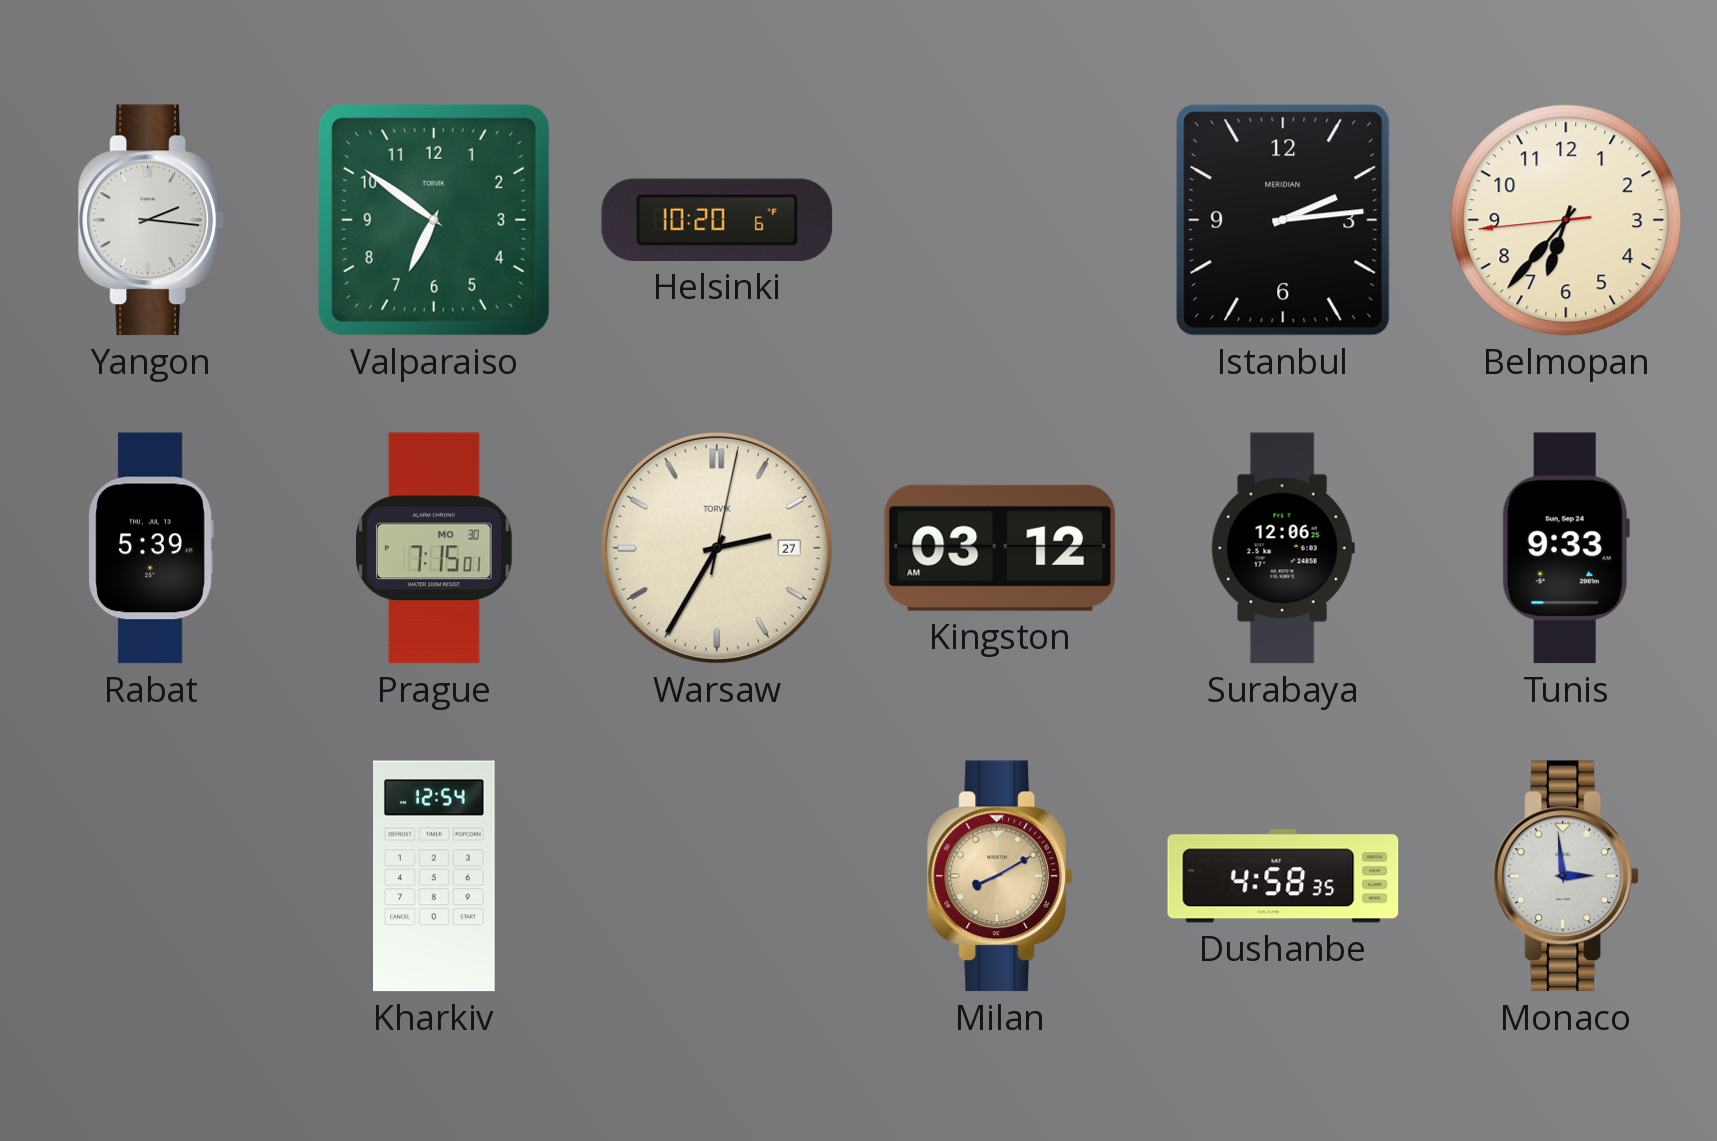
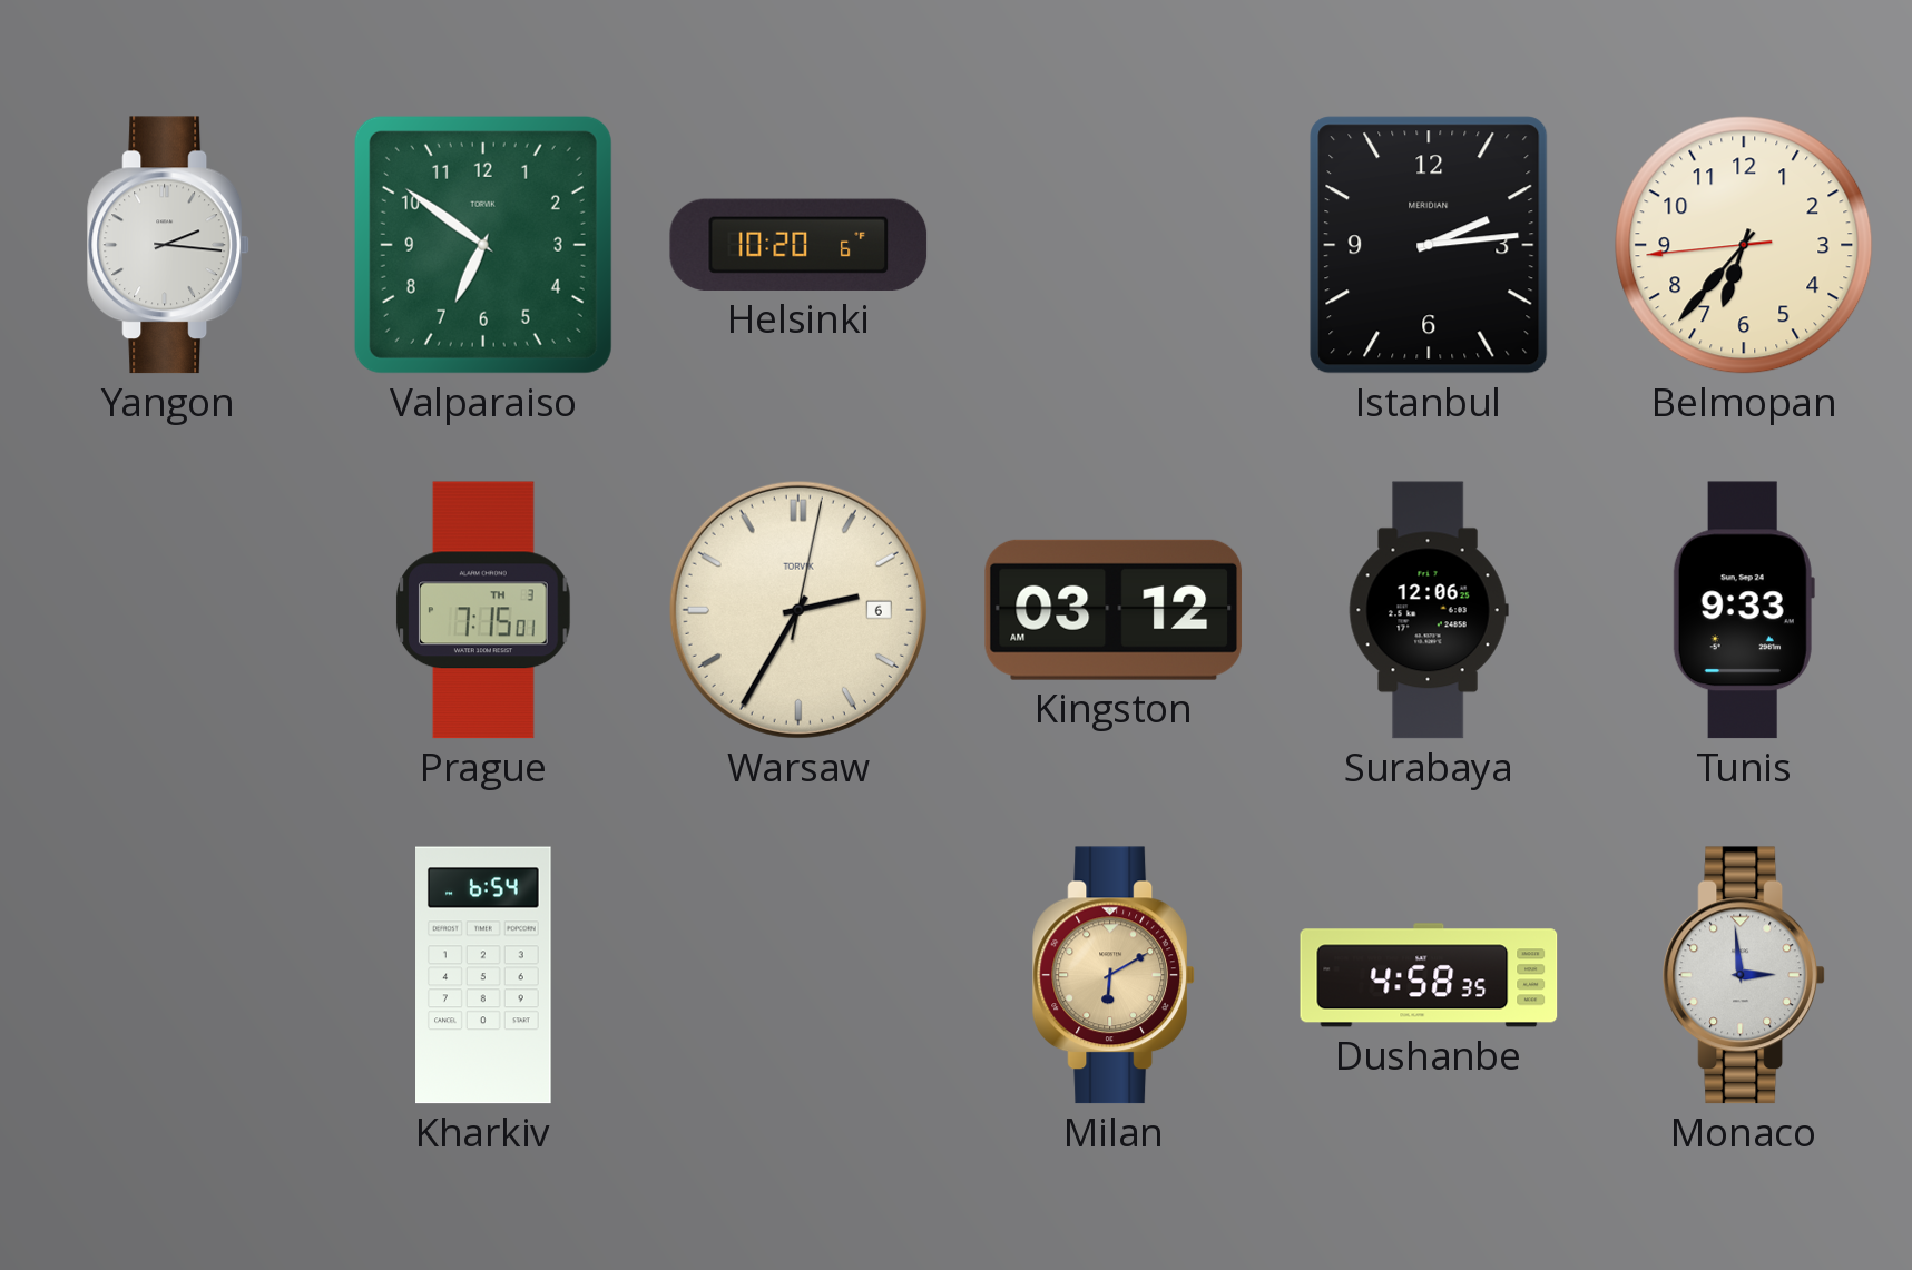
Rabat: 5:39 -> none (151, 548)
Prague date: MO 30 -> TH 3 (484, 610)
Warsaw date: 27 -> 6 (798, 610)
Kharkiv: 12:54 -> 6:54 (484, 975)
Milan: 8:10 -> 6:10 (1114, 975)
